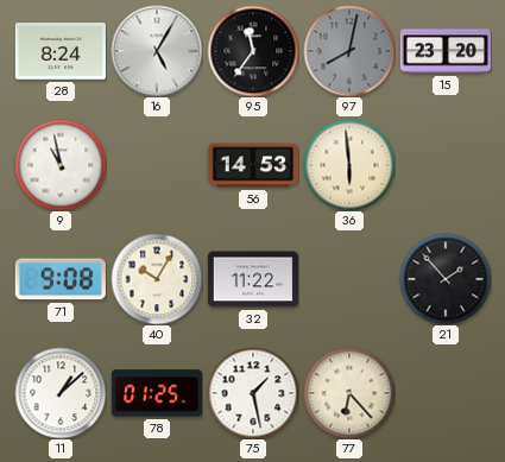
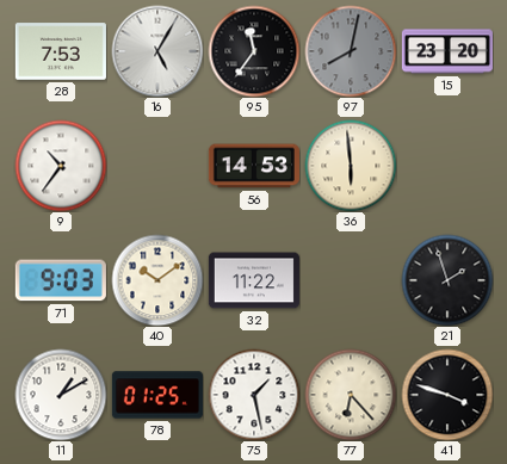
28: 8:24 -> 7:53 (61, 51)
9: 10:58 -> 10:36 (61, 166)
71: 9:08 -> 9:03 (61, 280)
40: 10:05 -> 10:09 (157, 280)
21: 1:53 -> 1:57 (447, 280)
11: 1:08 -> 1:10 (61, 395)
41: none -> 3:48 (447, 395)
